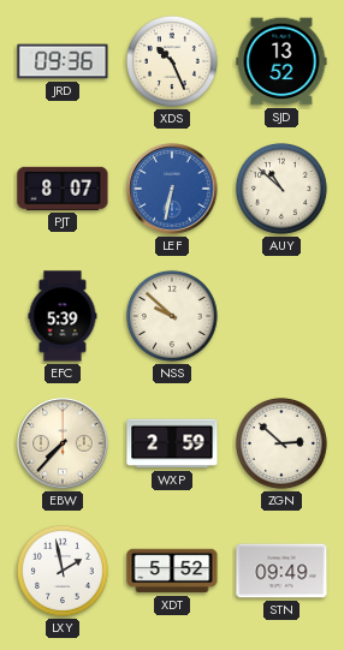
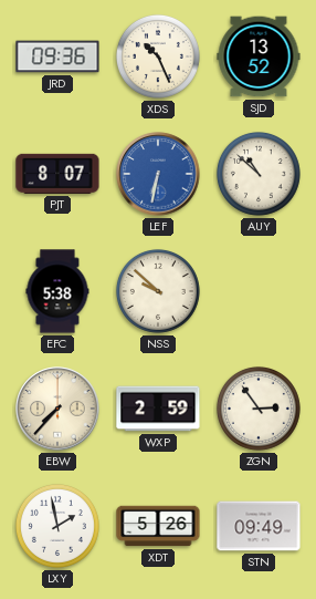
EFC: 5:39 -> 5:38 (57, 291)
ZGN: 2:52 -> 2:54 (259, 409)
XDT: 5:52 -> 5:26 (158, 526)
